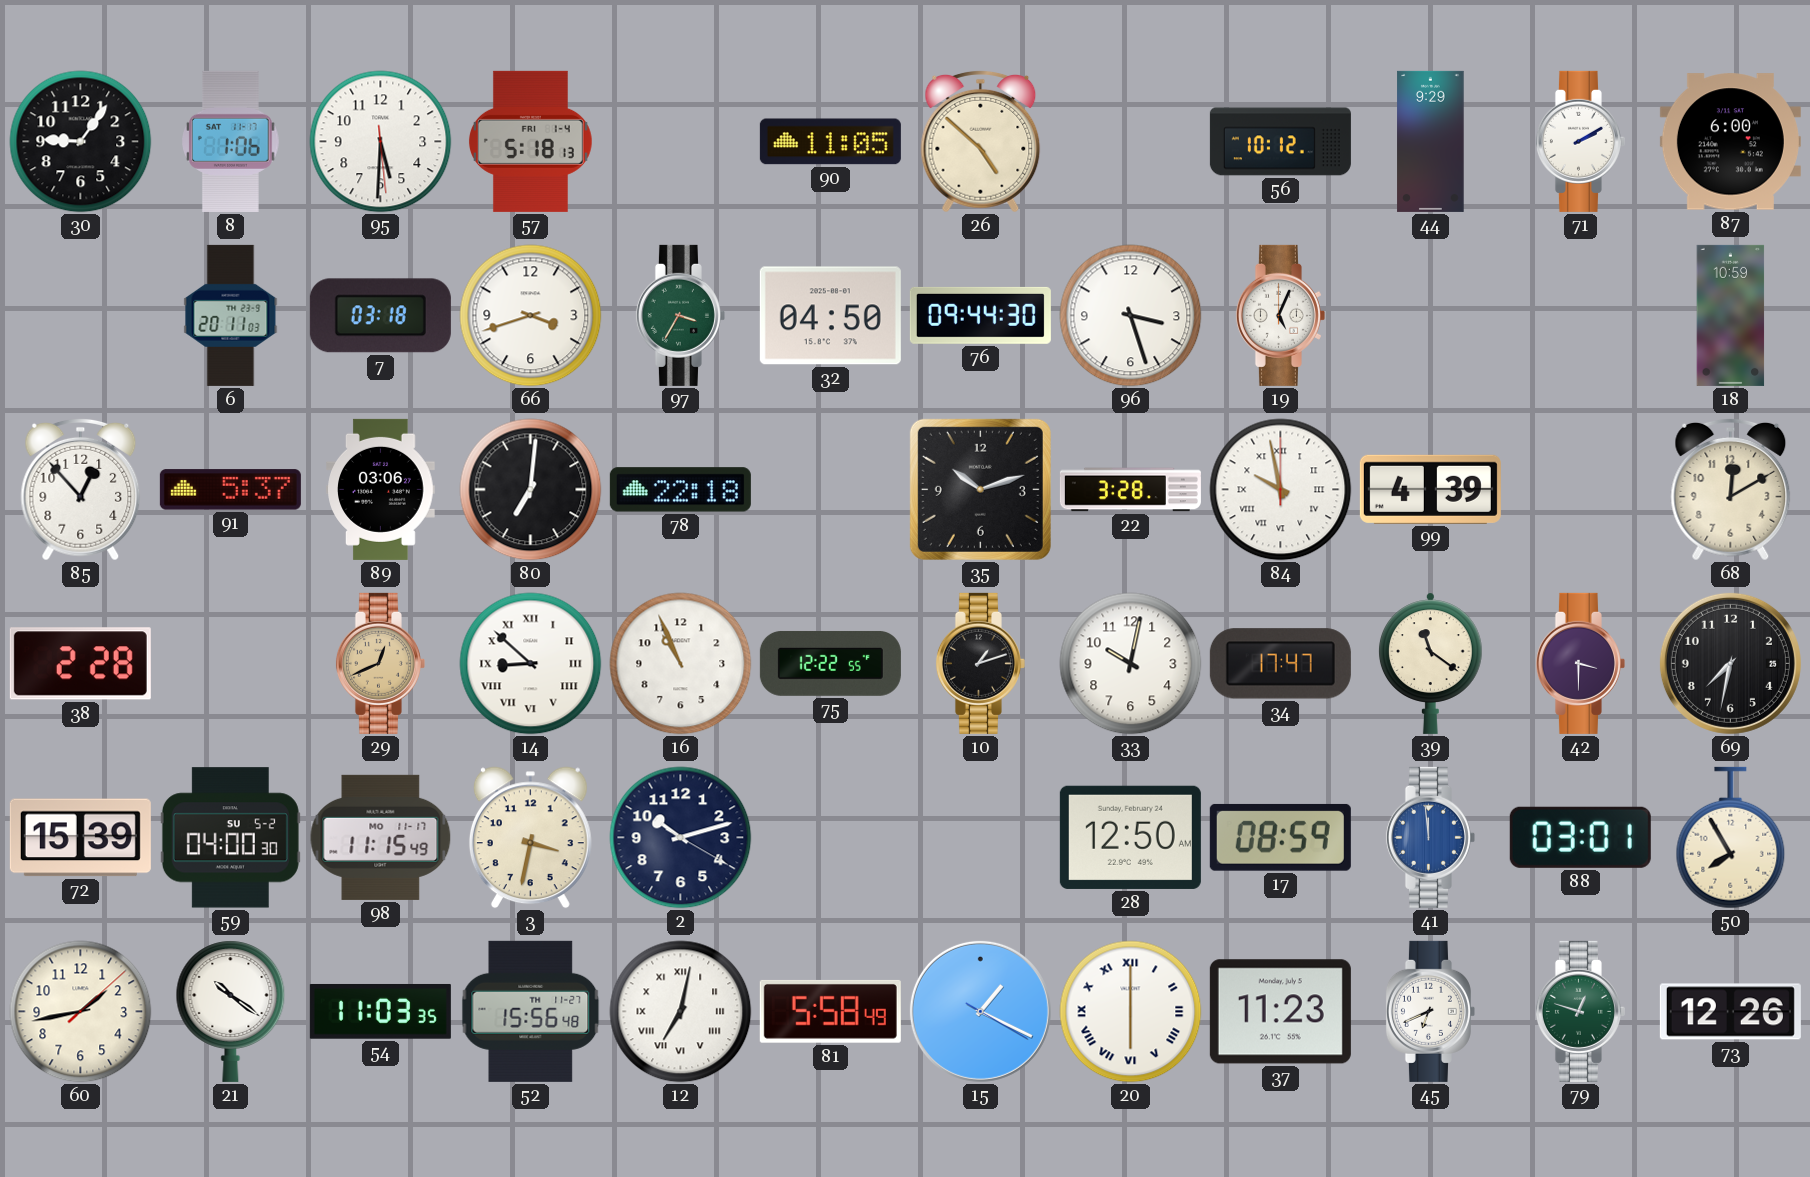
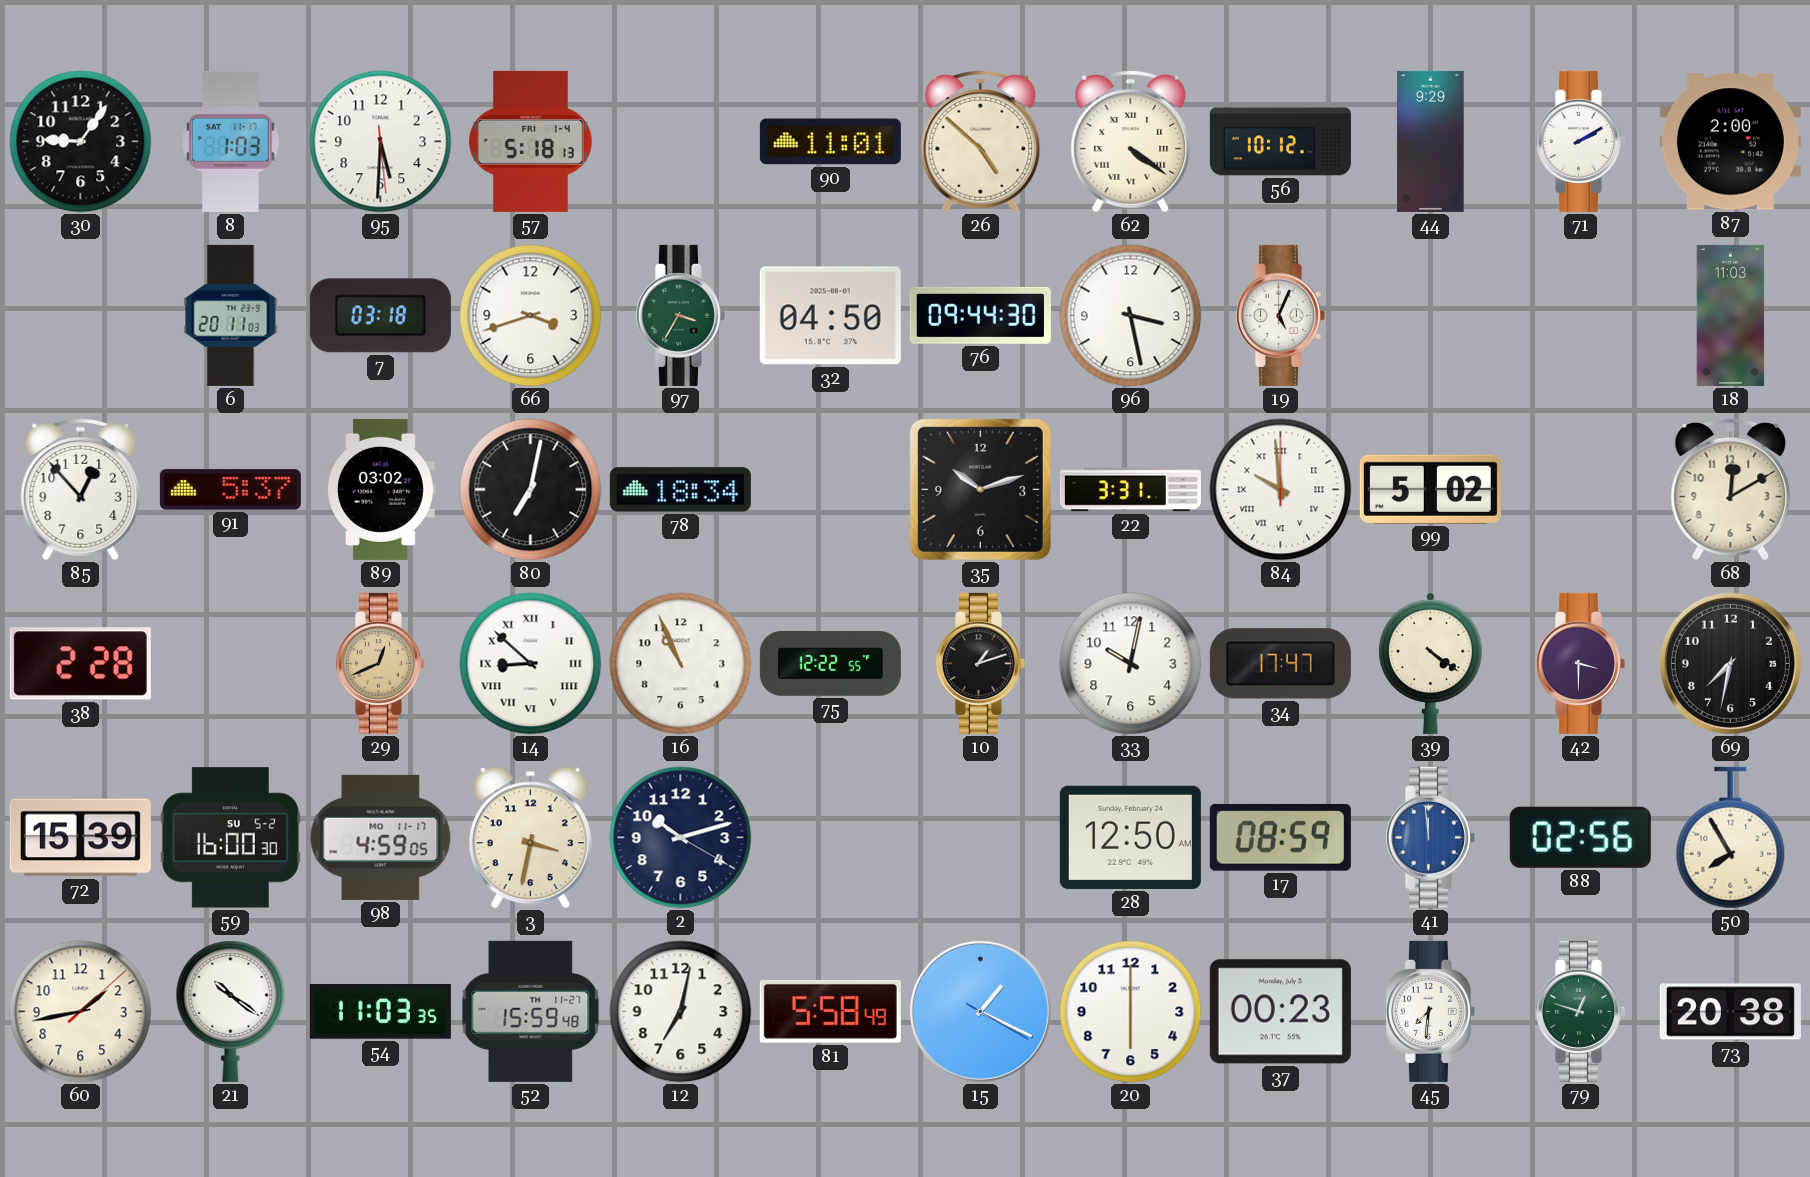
8: 1:06 -> 1:03 (231, 141)
90: 11:05 -> 11:01 (830, 142)
62: none -> 4:21 (1131, 141)
87: 6:00 -> 2:00 (1730, 142)
96: 3:27 -> 3:28 (1131, 316)
18: 10:59 -> 11:03 (1731, 315)
89: 03:06 -> 03:02 (381, 489)
80: 7:01 -> 7:02 (531, 490)
78: 22:18 -> 18:34 (680, 490)
22: 3:28 -> 3:31 (1130, 490)
84: 9:58 -> 9:59 (1281, 490)
99: 4:39 -> 5:02 (1430, 489)
39: 11:21 -> 4:21 (1430, 663)
59: 04:00 -> 16:00 (230, 838)
98: 11:15 -> 4:59 (381, 837)
88: 03:01 -> 02:56 (1580, 837)
52: 15:56 -> 15:59 (531, 1011)
12 numerals: Roman -> Arabic (681, 1012)
20 numerals: Roman -> Arabic (1131, 1012)
37: 11:23 -> 00:23 (1280, 1012)
45: 6:41 -> 7:31 (1430, 1011)
73: 12:26 -> 20:38 (1730, 1012)
